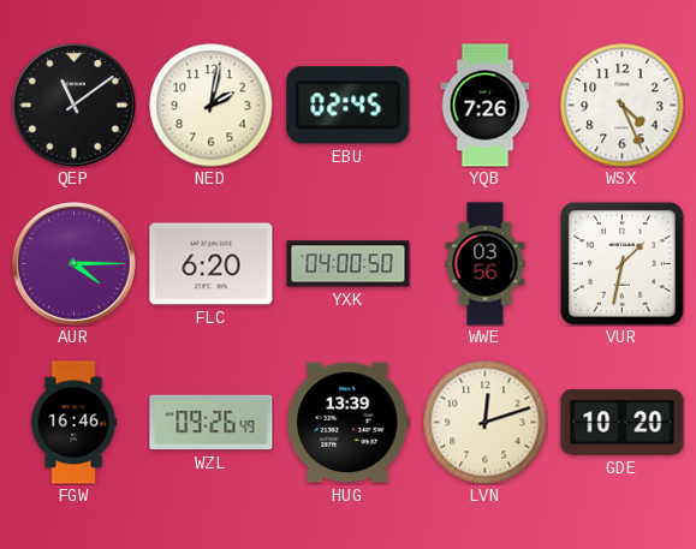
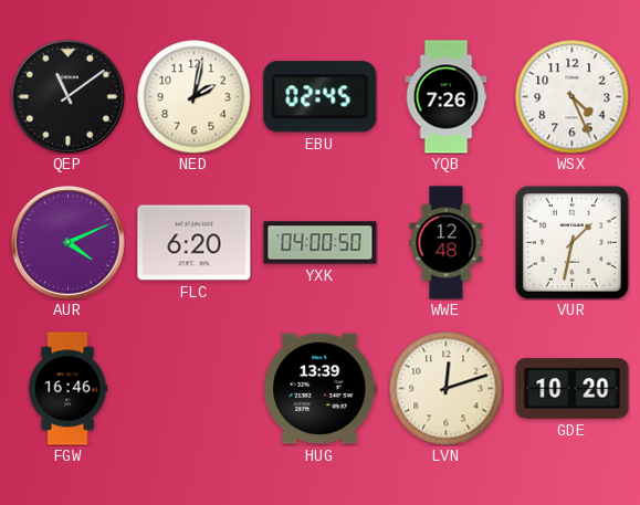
AUR: 4:15 -> 4:11 (69, 243)
WWE: 03:56 -> 12:48 (447, 243)
WZL: 09:26 -> none (212, 423)
